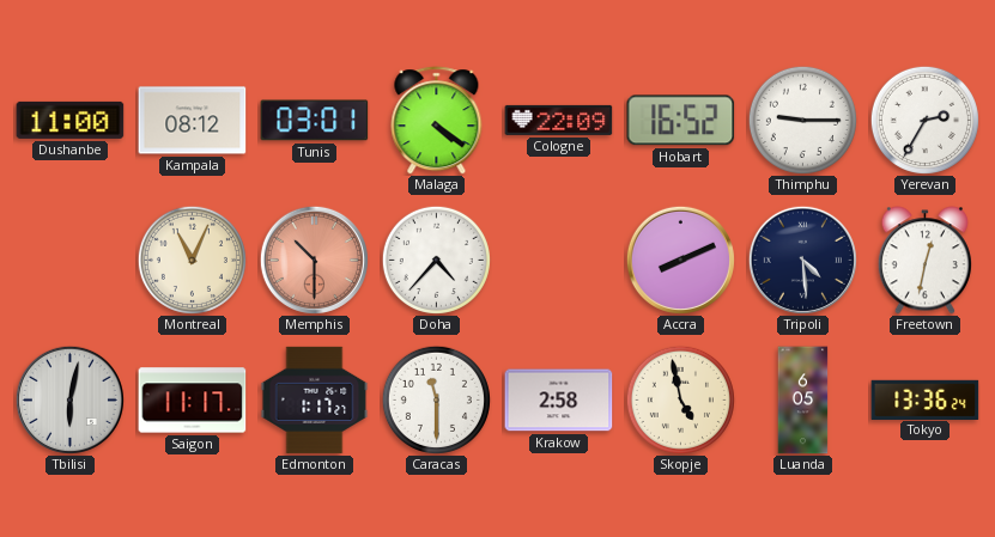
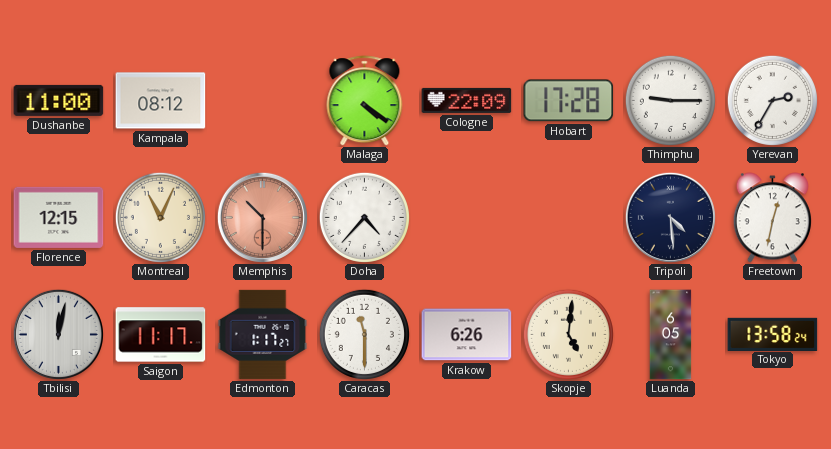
Tunis: 03:01 -> none (315, 121)
Hobart: 16:52 -> 17:28 (569, 101)
Florence: none -> 12:15 (59, 217)
Accra: 8:11 -> none (680, 260)
Tbilisi: 6:02 -> 12:02 (58, 334)
Krakow: 2:58 -> 6:26 (467, 335)
Skopje: 4:58 -> 5:01 (568, 334)
Tokyo: 13:36 -> 13:58 (773, 334)
